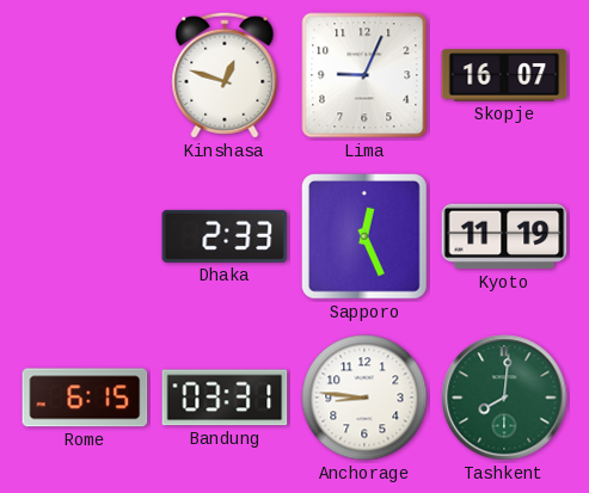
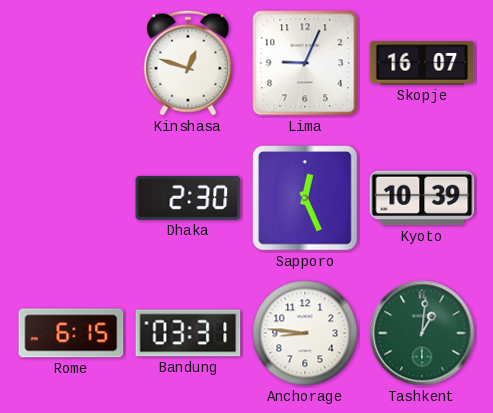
Dhaka: 2:33 -> 2:30 (188, 198)
Kyoto: 11:19 -> 10:39 (422, 198)
Tashkent: 8:01 -> 1:01 (422, 333)
